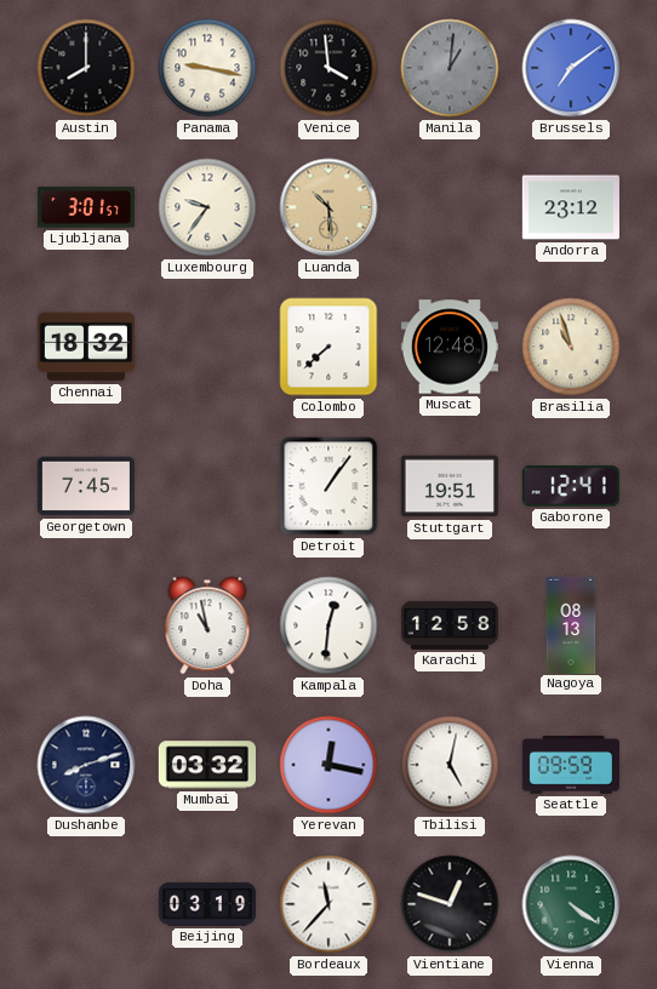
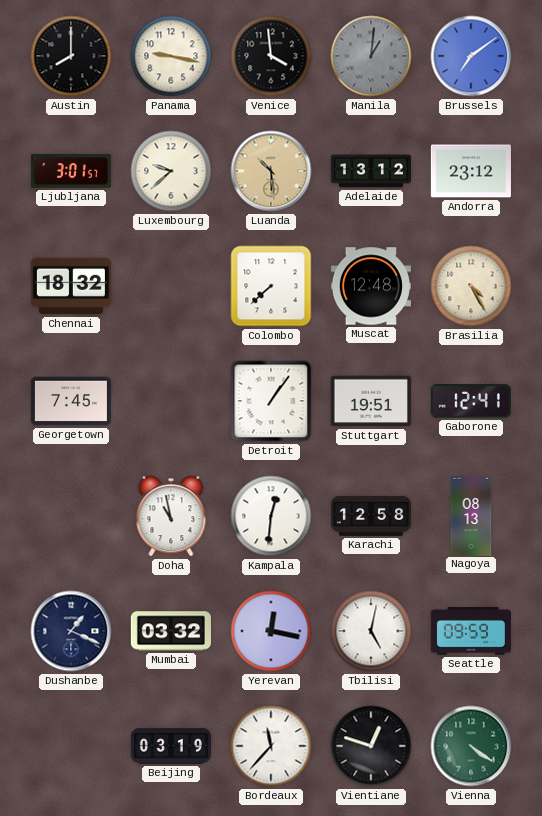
Luxembourg: 9:36 -> 9:38 (171, 171)
Adelaide: none -> 13:12 (370, 171)
Brasilia: 10:57 -> 4:25 (471, 286)
Dushanbe: 8:12 -> 1:19 (71, 631)
